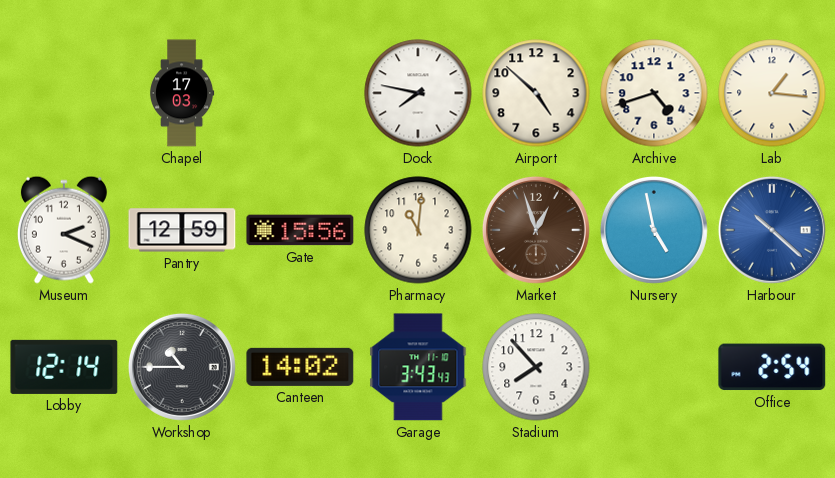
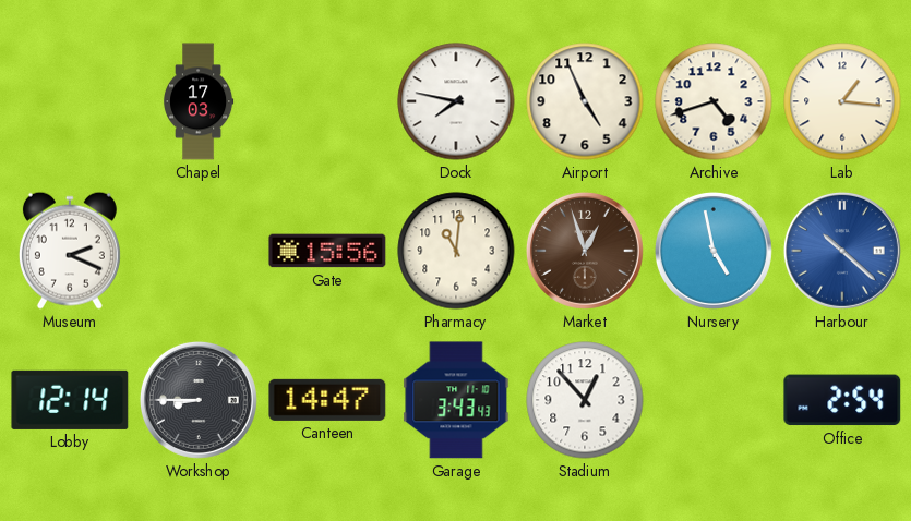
Airport: 4:52 -> 4:56 (585, 101)
Pantry: 12:59 -> none (182, 230)
Workshop: 10:45 -> 8:45 (199, 400)
Canteen: 14:02 -> 14:47 (327, 400)
Stadium: 7:53 -> 12:53 (585, 400)
